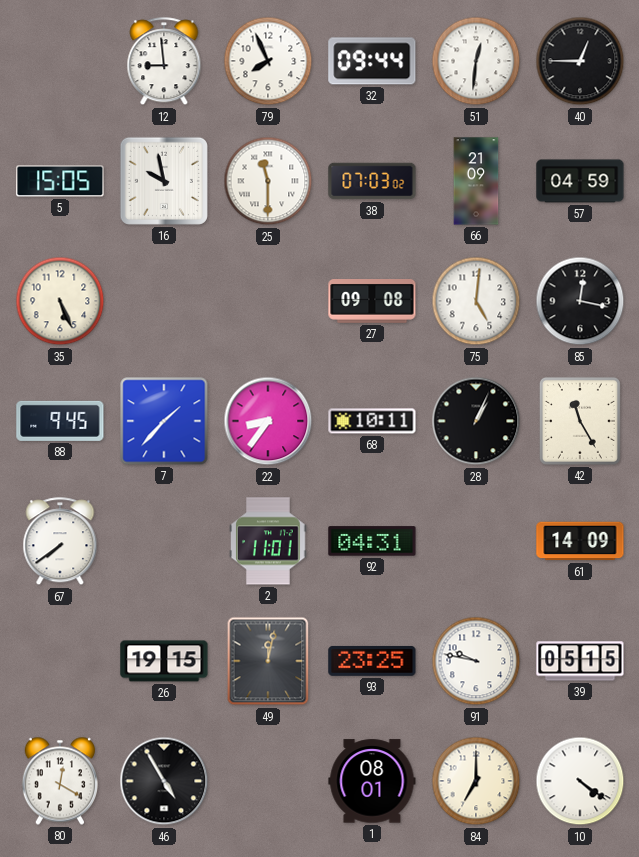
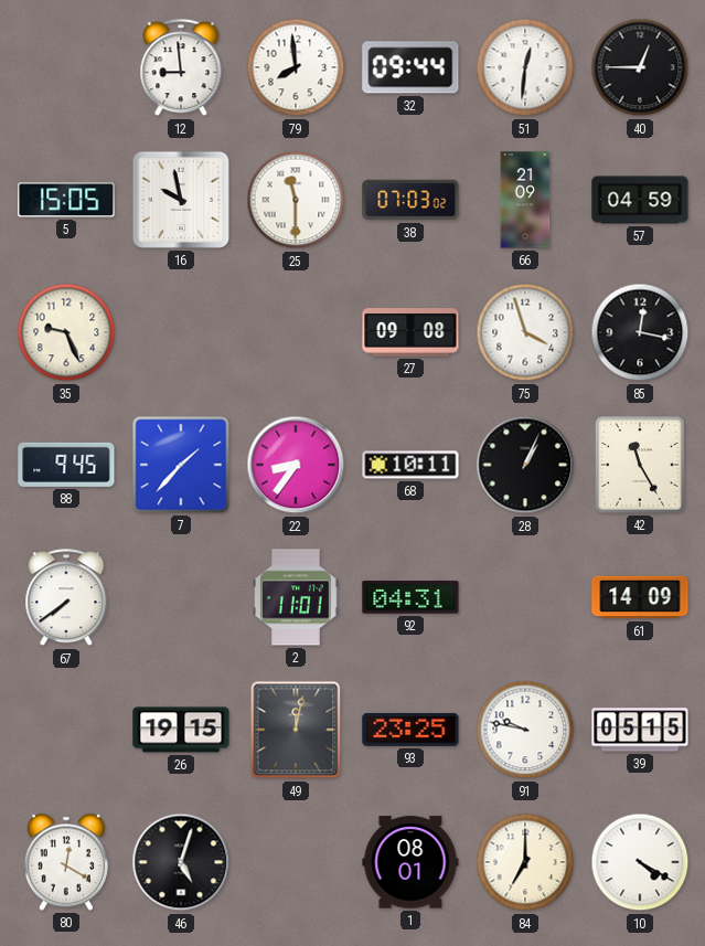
79: 7:56 -> 7:59 (296, 67)
35: 5:26 -> 9:26 (66, 332)
75: 5:01 -> 3:57 (525, 332)
46: 4:55 -> 5:03 (181, 862)
10: 4:21 -> 4:20 (640, 862)
